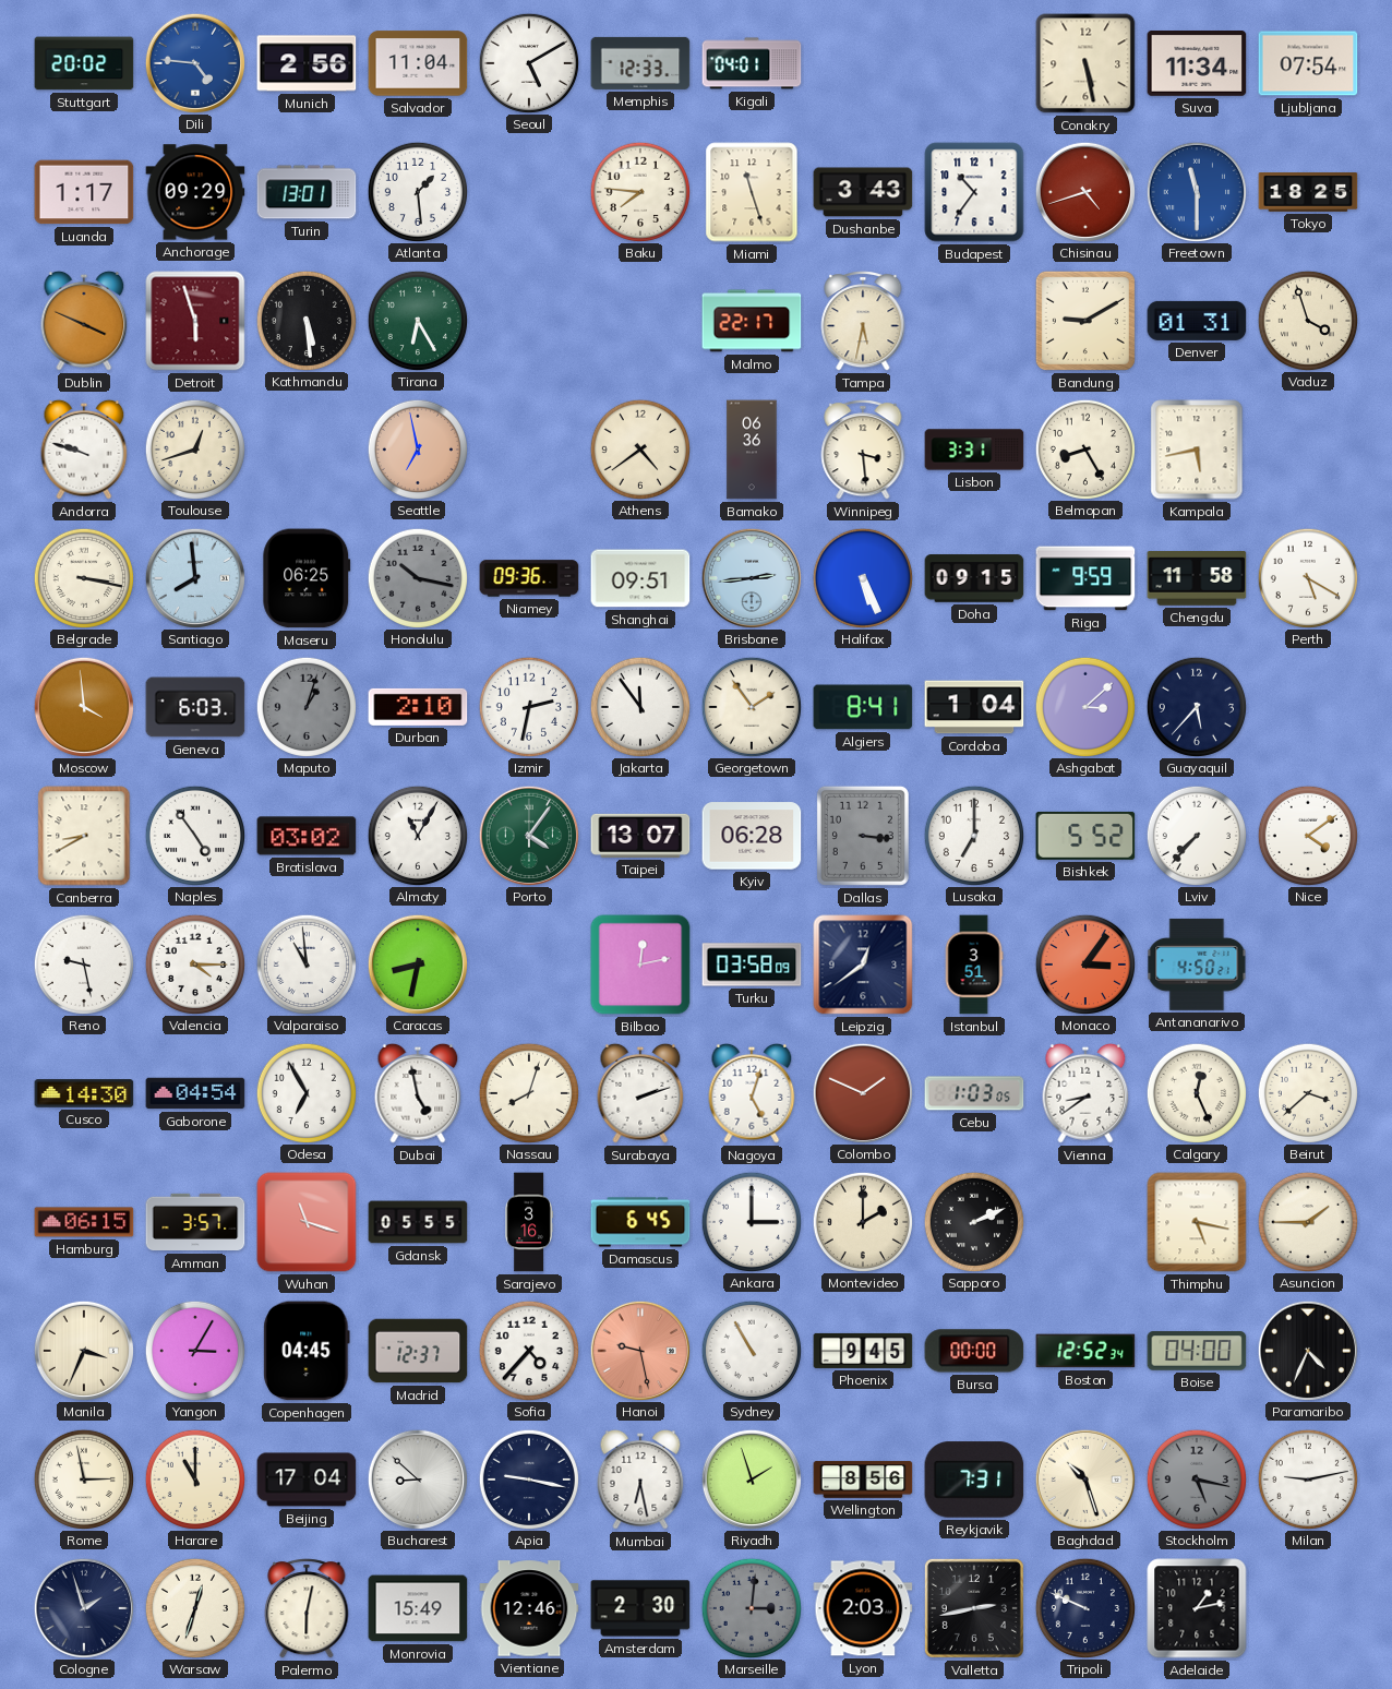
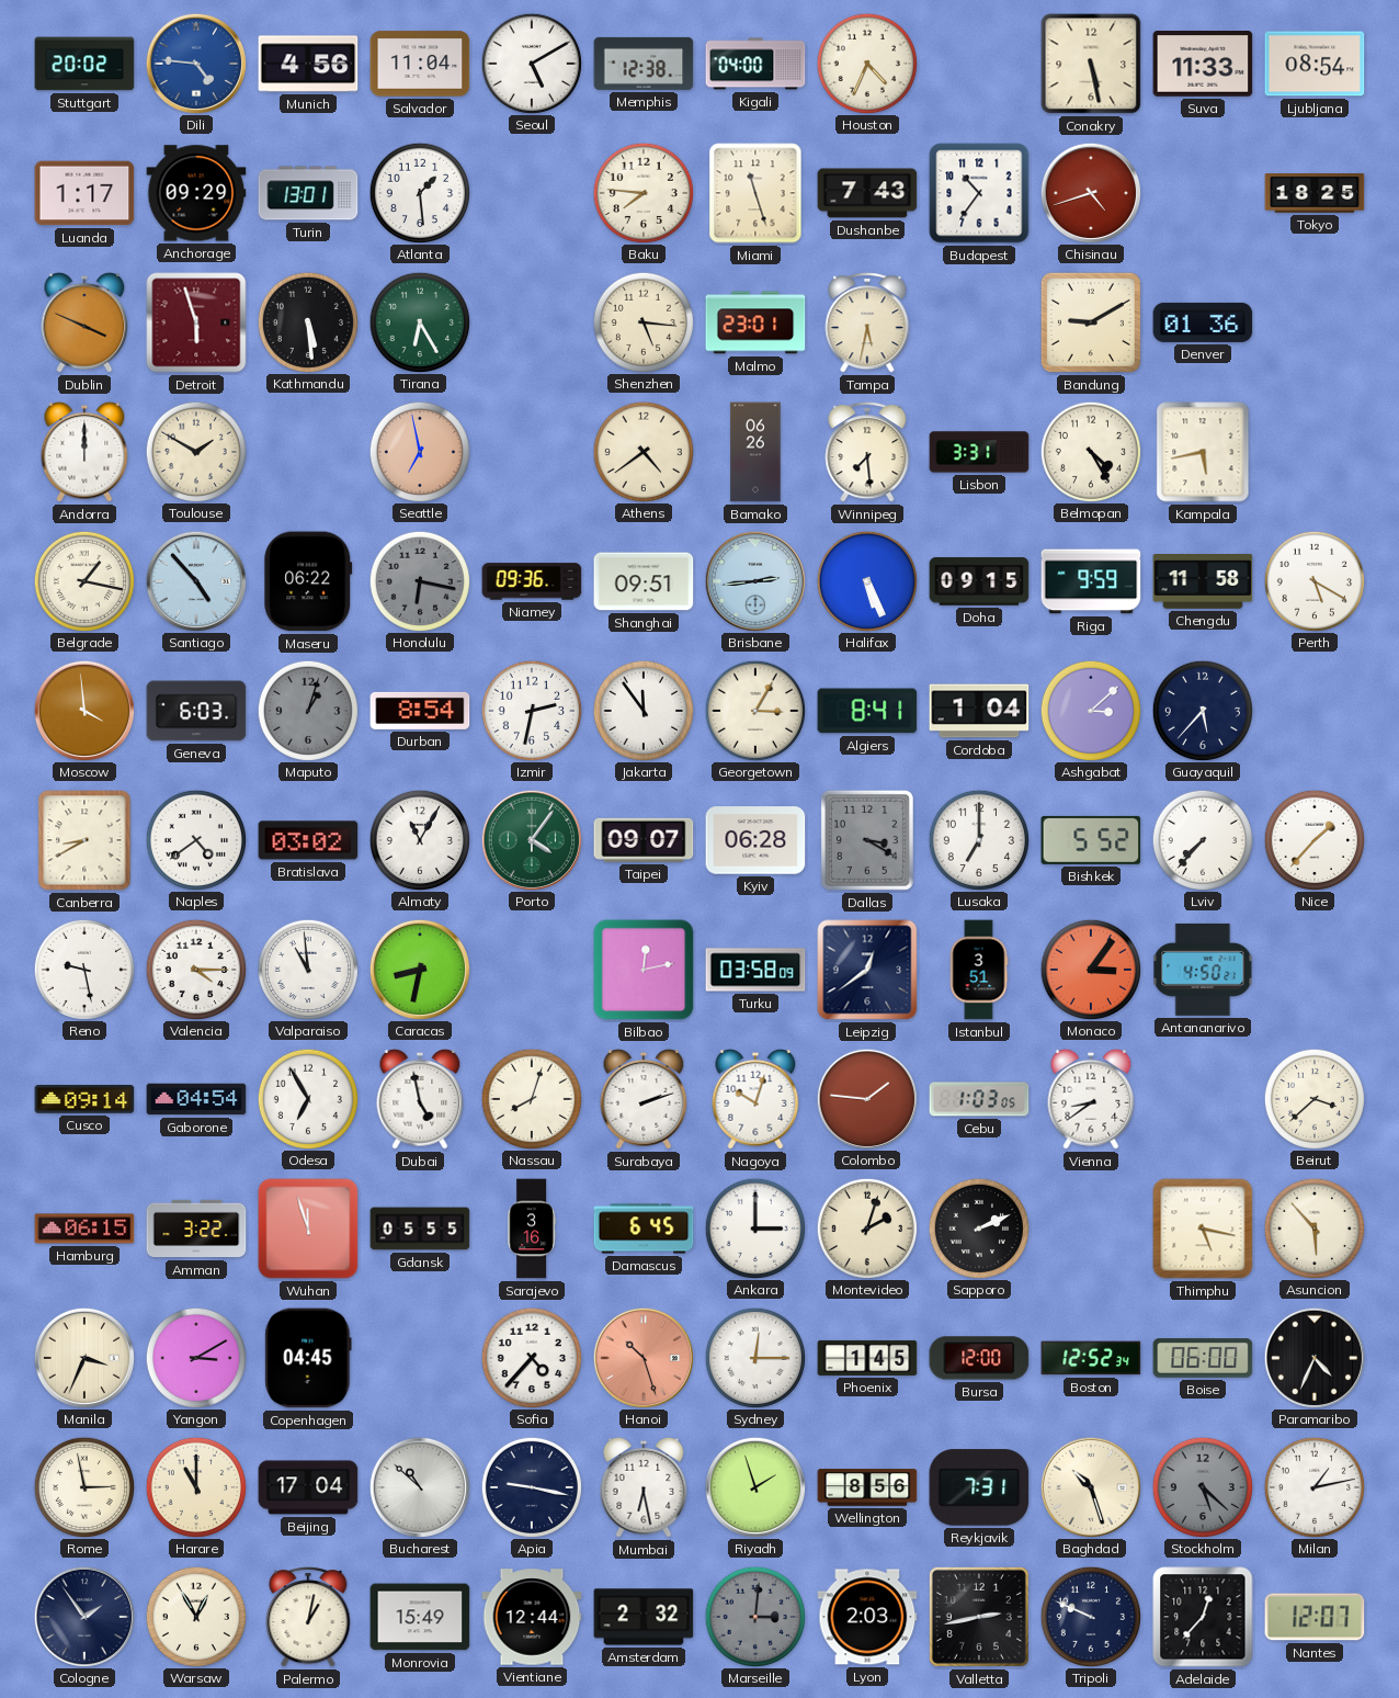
Munich: 2:56 -> 4:56 (308, 64)
Memphis: 12:33 -> 12:38 (644, 64)
Kigali: 04:01 -> 04:00 (755, 64)
Houston: none -> 4:34 (866, 63)
Suva: 11:34 -> 11:33 (1203, 65)
Ljubljana: 07:54 -> 08:54 (1315, 64)
Dushanbe: 3:43 -> 7:43 (867, 193)
Freetown: 11:30 -> none (1196, 191)
Shenzhen: none -> 5:16 (642, 321)
Malmo: 22:17 -> 23:01 (755, 322)
Denver: 01:31 -> 01:36 (1203, 322)
Vaduz: 3:57 -> none (1307, 320)
Andorra: 9:48 -> 12:00 (84, 452)
Toulouse: 12:42 -> 1:50 (195, 451)
Bamako: 06:36 -> 06:26 (755, 452)
Winnipeg: 3:29 -> 7:29 (867, 452)
Belmopan: 8:25 -> 4:25 (1090, 451)
Belgrade: 3:17 -> 1:17 (83, 580)
Santiago: 7:59 -> 4:53 (195, 580)
Maseru: 06:25 -> 06:22 (308, 581)
Honolulu: 10:17 -> 6:17 (419, 580)
Durban: 2:10 -> 8:54 (420, 711)
Georgetown: 1:54 -> 3:05 (754, 710)
Naples: 4:54 -> 4:39 (195, 839)
Taipei: 13:07 -> 09:07 (644, 840)
Dallas: 3:16 -> 3:20 (867, 840)
Nice: 4:09 -> 1:37 (1313, 839)
Cusco: 14:30 -> 09:14 (84, 1099)
Nagoya: 5:03 -> 10:03 (755, 1099)
Colombo: 1:49 -> 1:46 (866, 1098)
Calgary: 12:26 -> none (1196, 1092)
Amman: 3:57 -> 3:22 (196, 1229)
Wuhan: 11:18 -> 11:57 (308, 1229)
Montevideo: 2:00 -> 2:03 (866, 1227)
Asuncion: 1:45 -> 5:53 (1313, 1227)
Yangon: 3:05 -> 3:10 (195, 1357)
Madrid: 12:37 -> none (418, 1351)
Hanoi: 9:28 -> 10:27 (642, 1357)
Sydney: 10:55 -> 12:15 (754, 1357)
Phoenix: 9:45 -> 1:45 (867, 1358)
Bursa: 00:00 -> 12:00 (979, 1358)
Boise: 04:00 -> 06:00 (1203, 1358)
Bucharest: 8:52 -> 10:52 (419, 1486)
Stockholm: 5:17 -> 5:22 (1202, 1486)
Milan: 9:13 -> 1:13 (1313, 1486)
Cologne: 1:57 -> 1:54 (83, 1616)
Warsaw: 12:33 -> 12:55 (195, 1616)
Palermo: 6:02 -> 1:02 (308, 1617)
Vientiane: 12:46 -> 12:44 (532, 1617)
Amsterdam: 2:30 -> 2:32 (644, 1617)
Adelaide: 1:13 -> 12:37 (1203, 1617)
Nantes: none -> 12:07 (1315, 1617)
